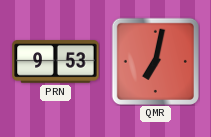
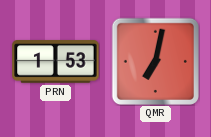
PRN: 9:53 -> 1:53 (56, 62)
